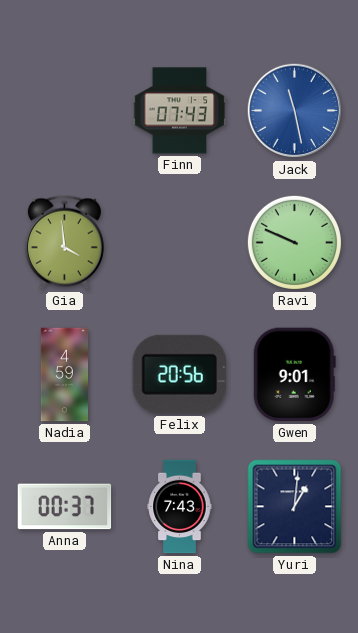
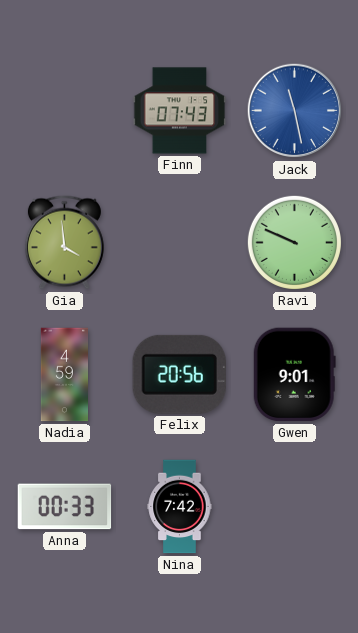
Anna: 00:37 -> 00:33 (65, 507)
Nina: 7:43 -> 7:42 (180, 507)
Yuri: 1:01 -> none (295, 507)
